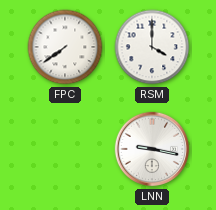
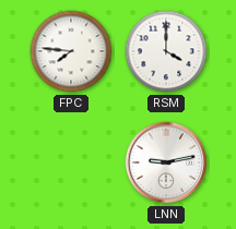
FPC: 7:39 -> 7:46 (71, 51)
LNN: 9:17 -> 9:13 (166, 162)
